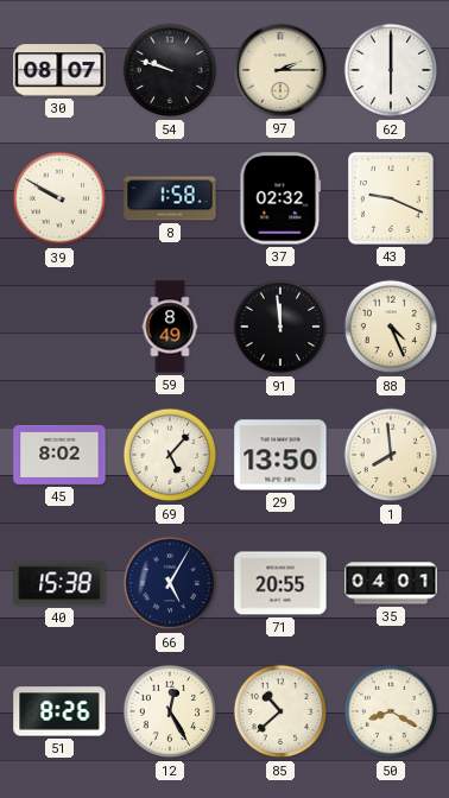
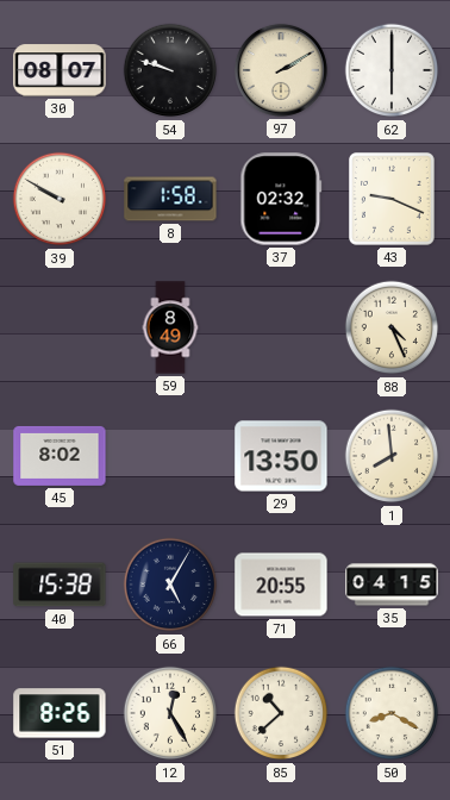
97: 2:15 -> 2:10 (281, 70)
91: 11:59 -> none (280, 327)
69: 5:07 -> none (170, 455)
35: 04:01 -> 04:15 (392, 585)
